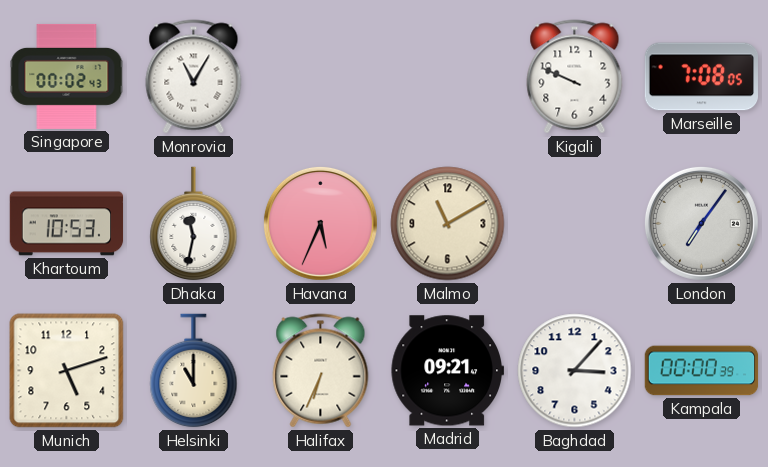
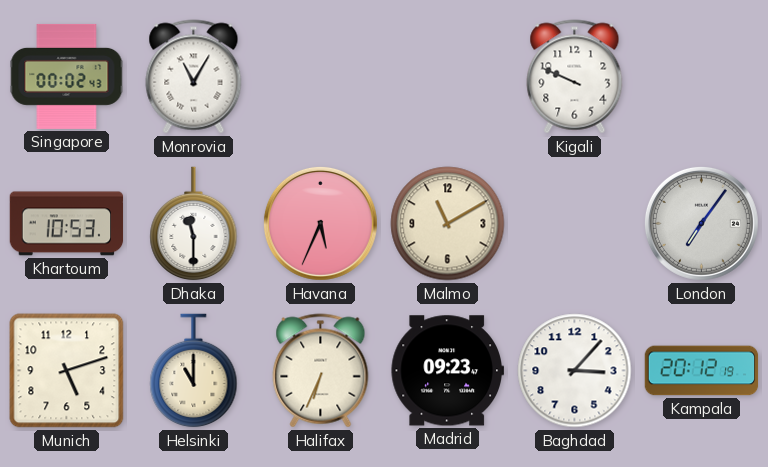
Marseille: 7:08 -> none (702, 77)
Dhaka: 11:32 -> 11:30 (194, 224)
Madrid: 09:21 -> 09:23 (447, 371)
Kampala: 00:00 -> 20:12 (702, 371)
